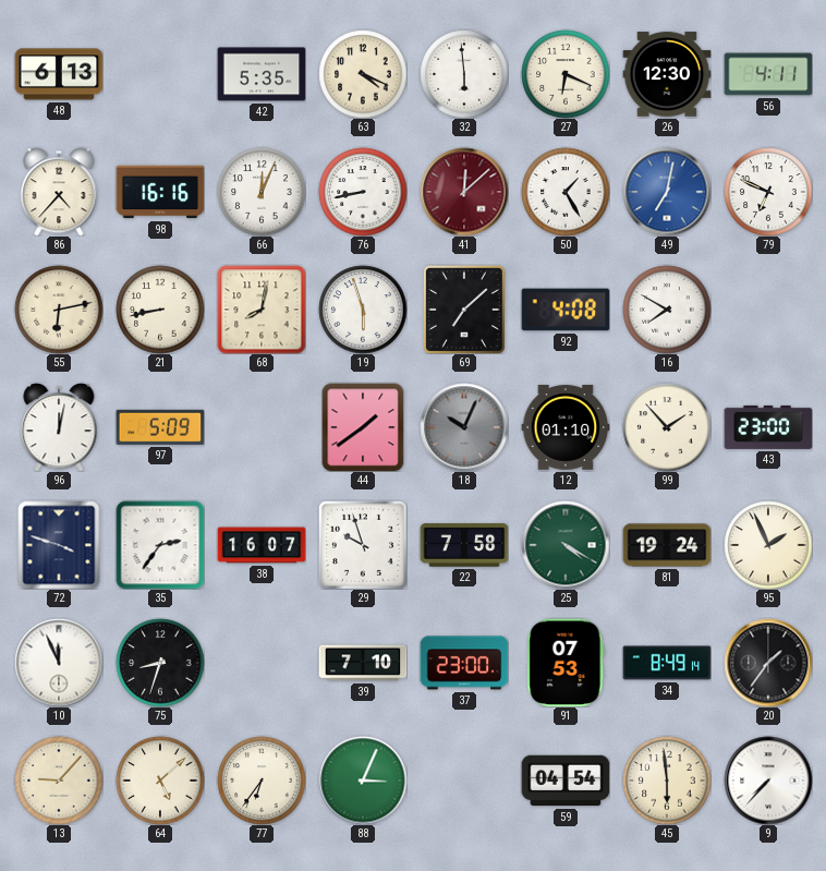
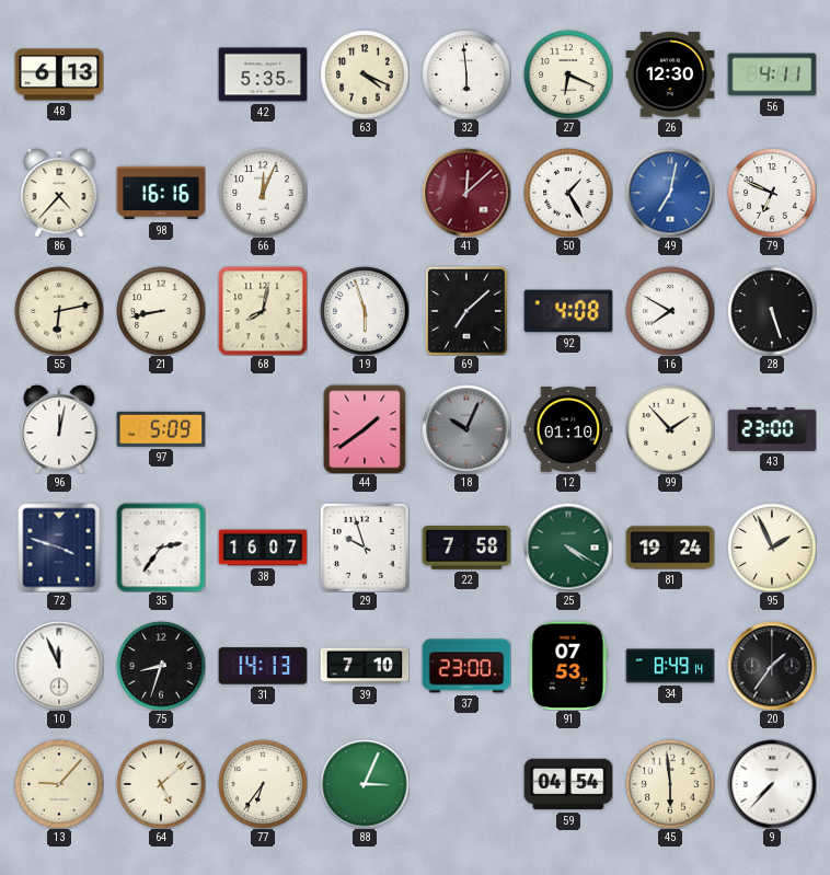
76: 8:43 -> none (363, 192)
28: none -> 5:27 (772, 311)
31: none -> 14:13 (263, 666)
